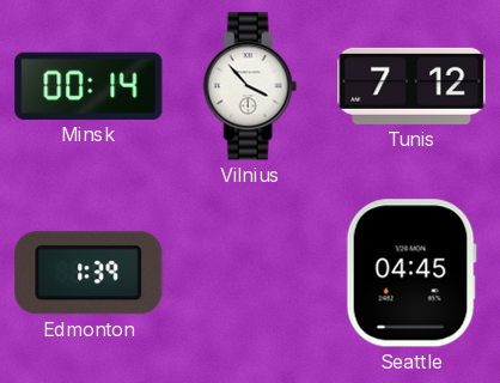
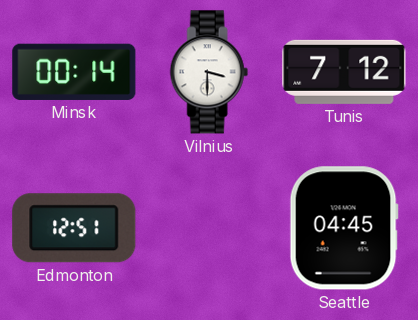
Vilnius: 3:53 -> 3:30 (209, 72)
Edmonton: 1:39 -> 12:51 (74, 228)
